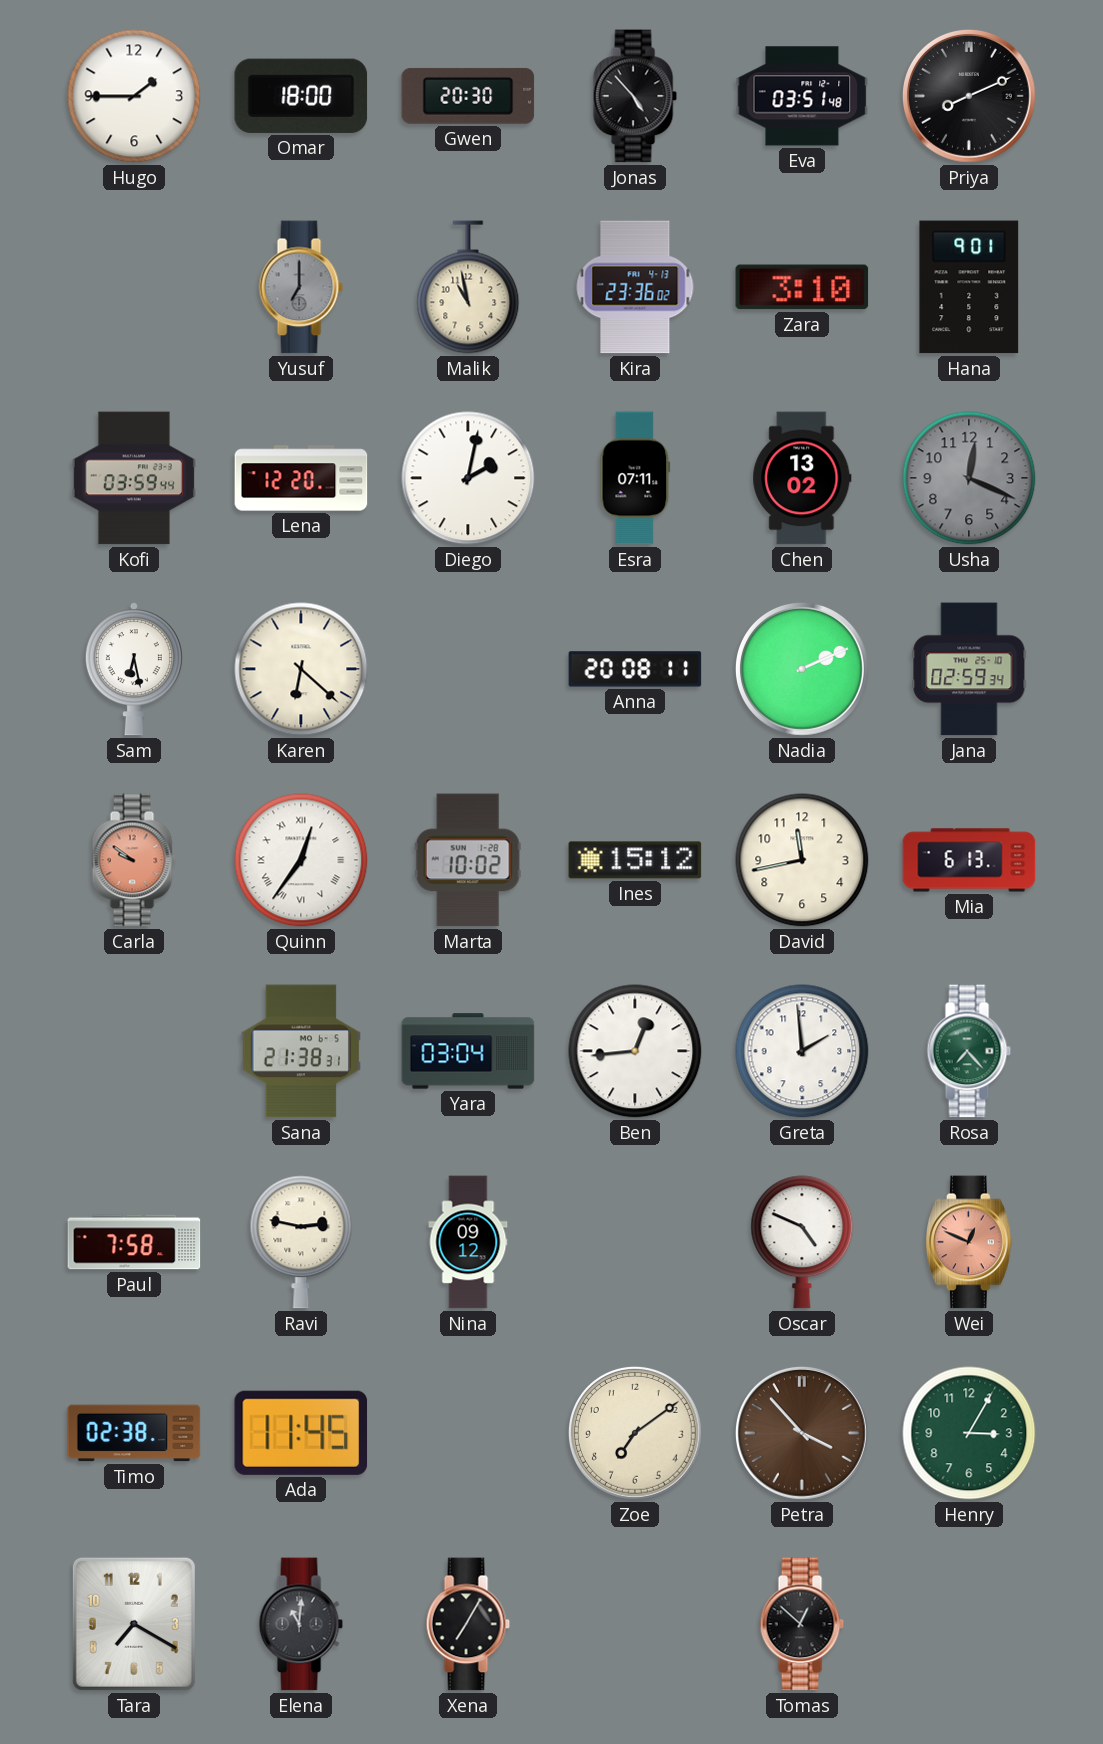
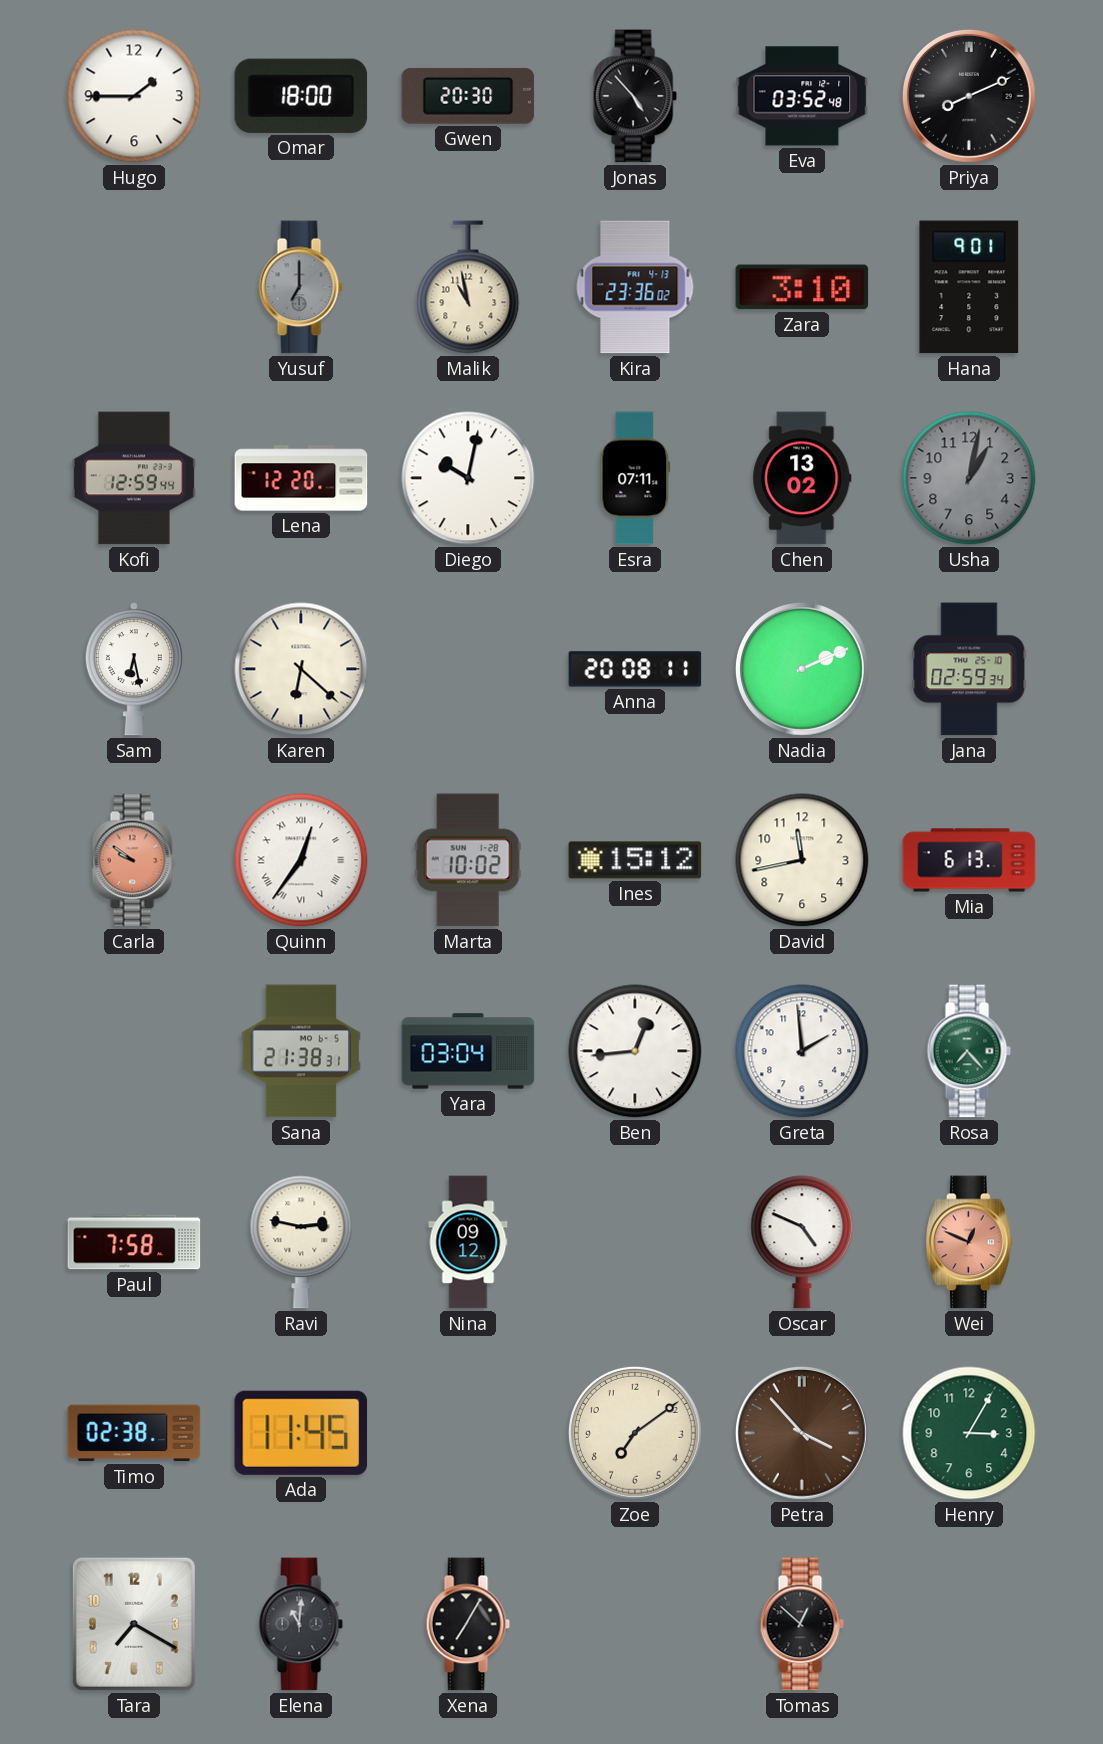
Eva: 03:51 -> 03:52 (802, 96)
Kofi: 03:59 -> 12:59 (134, 478)
Diego: 2:02 -> 10:02 (468, 478)
Usha: 12:19 -> 1:02 (969, 478)
